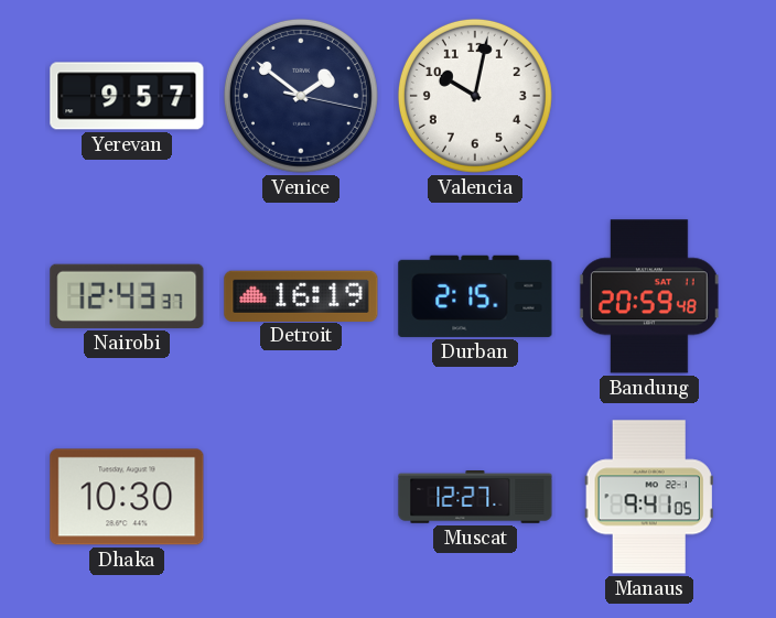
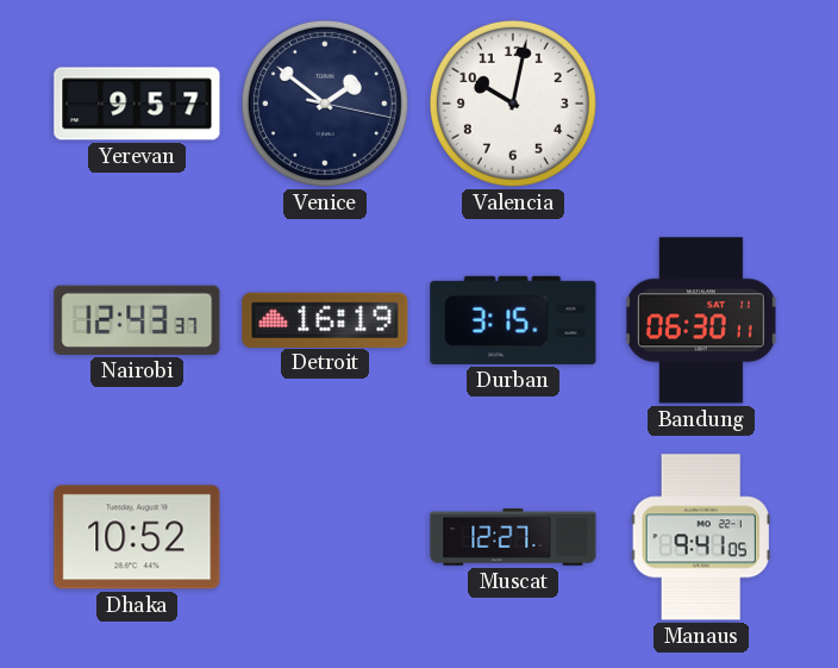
Durban: 2:15 -> 3:15 (513, 320)
Bandung: 20:59 -> 06:30 (701, 320)
Dhaka: 10:30 -> 10:52 (137, 537)
